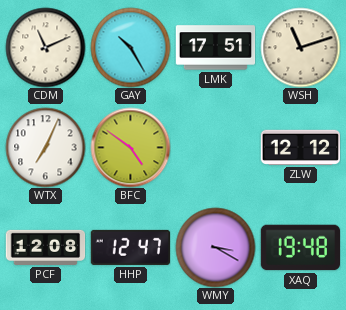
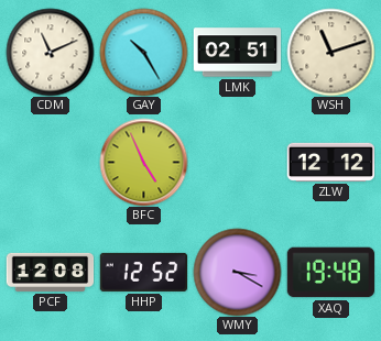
LMK: 17:51 -> 02:51 (237, 53)
WTX: 7:04 -> none (45, 147)
BFC: 4:51 -> 4:56 (143, 162)
HHP: 12:47 -> 12:52 (143, 272)
